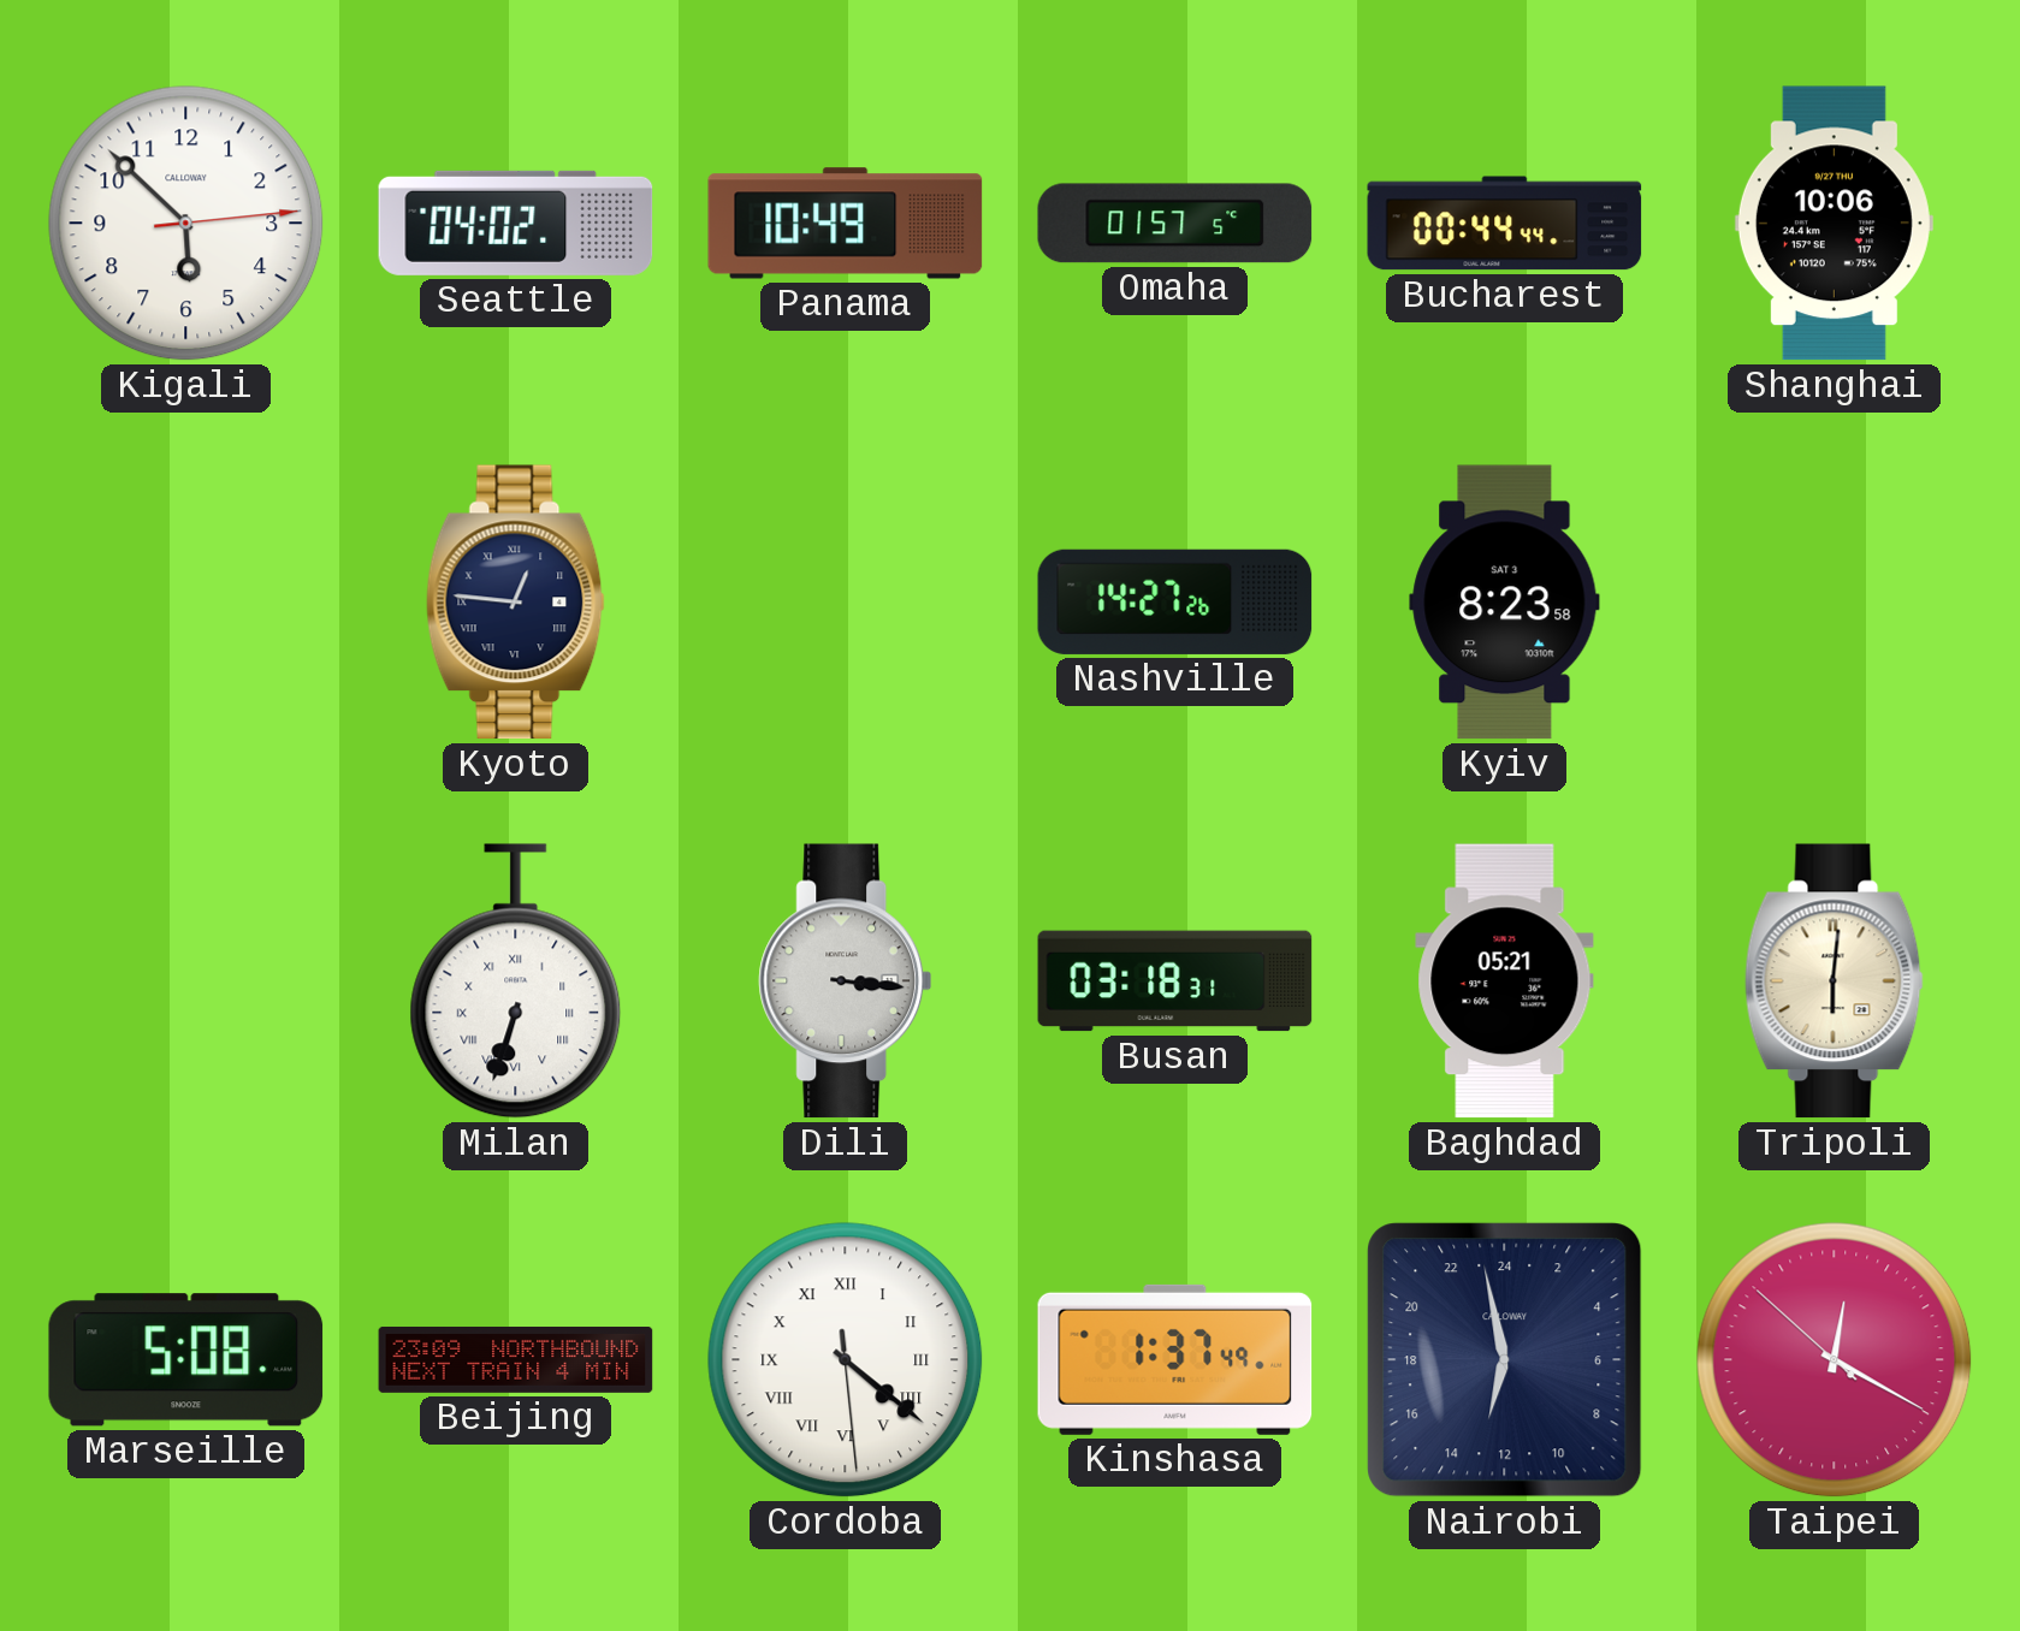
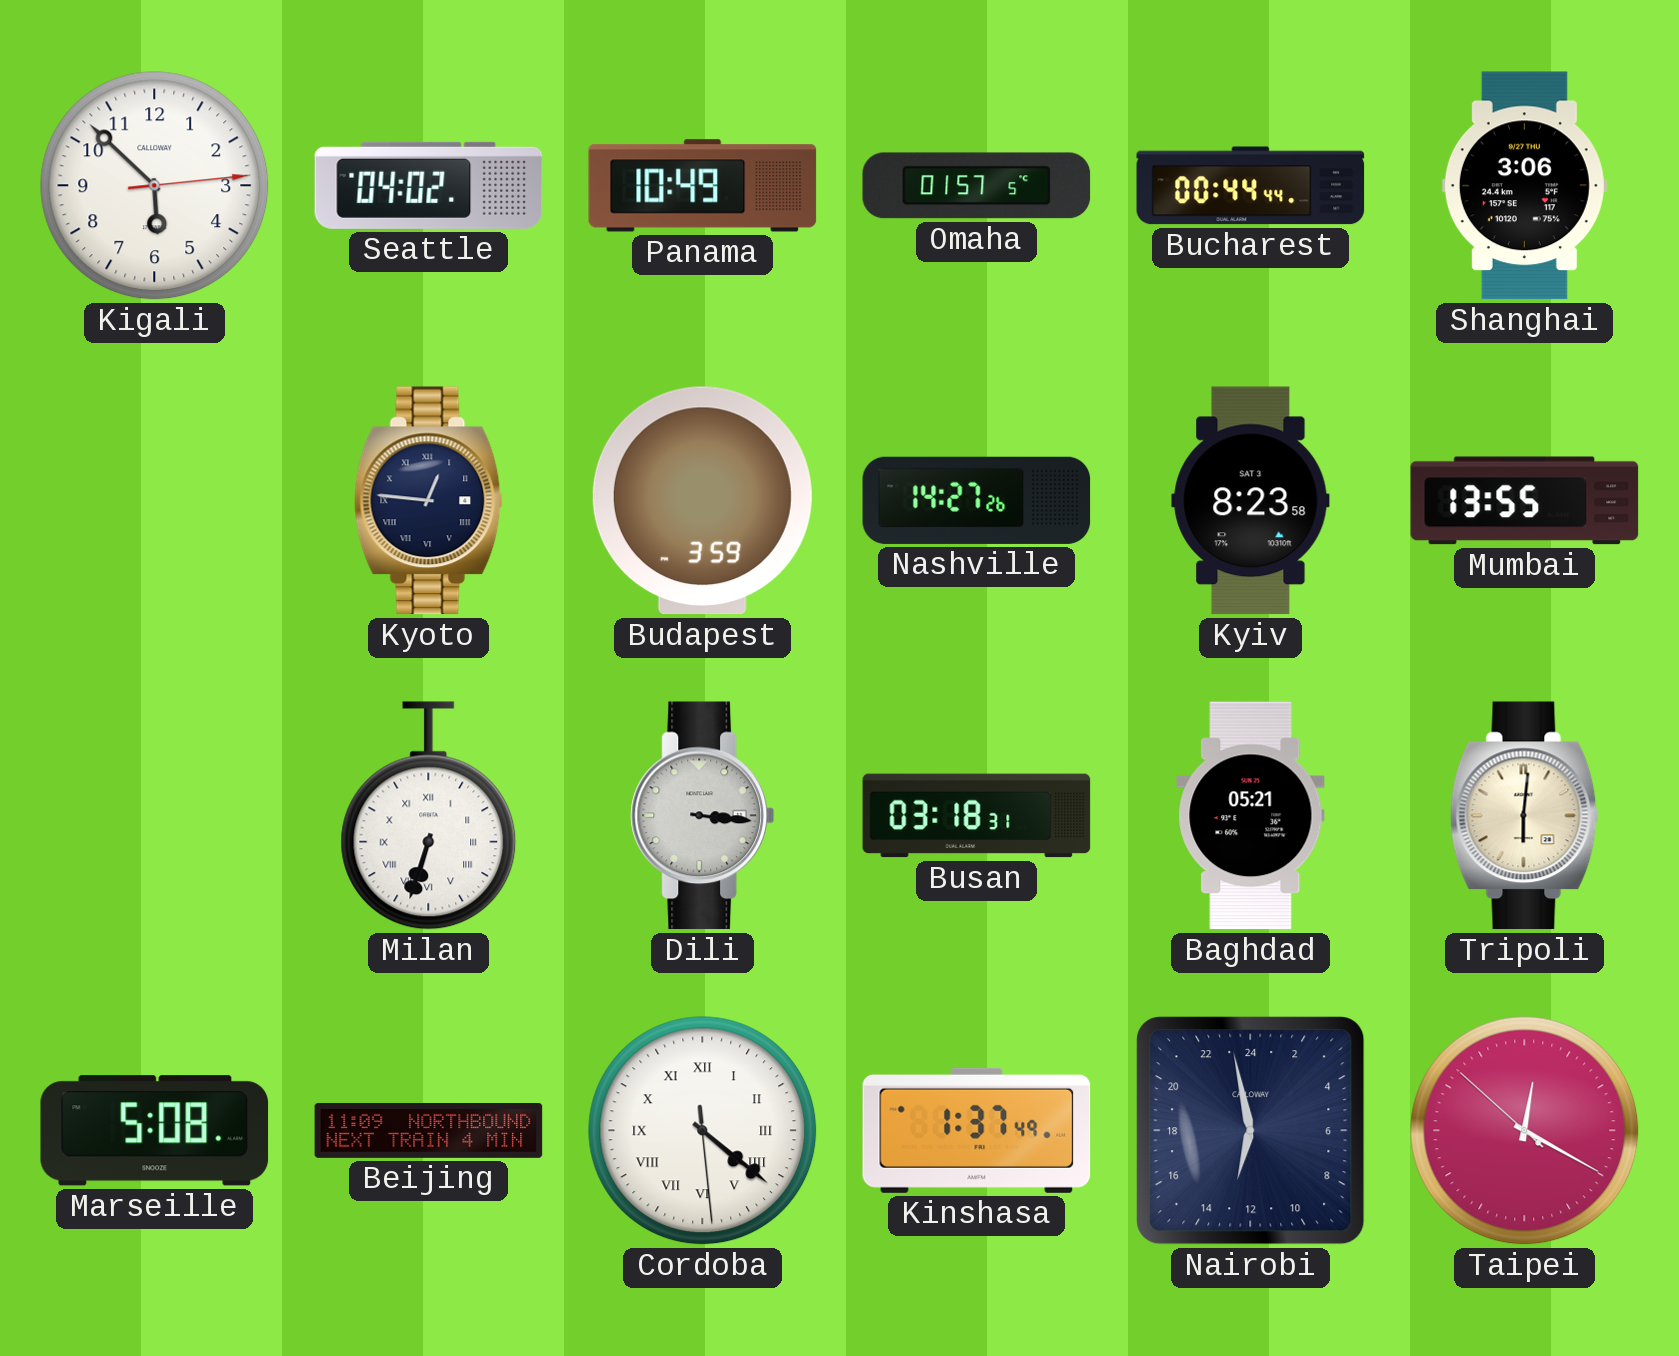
Shanghai: 10:06 -> 3:06 (1524, 186)
Budapest: none -> 3:59 (702, 501)
Mumbai: none -> 13:55 (1525, 501)
Beijing: 23:09 -> 11:09 (429, 1130)
